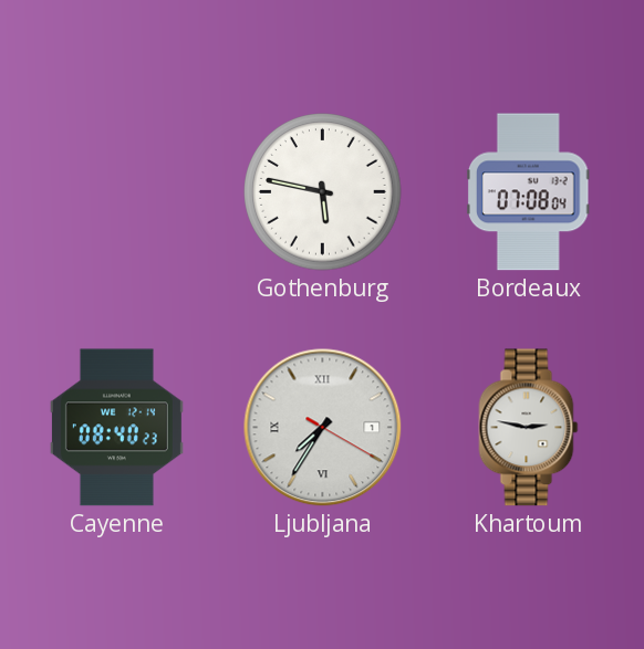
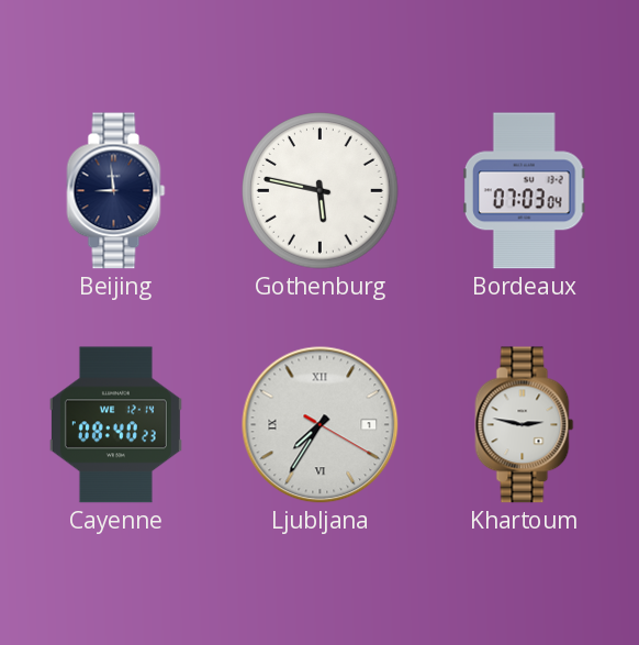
Beijing: none -> 8:59 (116, 191)
Bordeaux: 07:08 -> 07:03 (524, 191)
